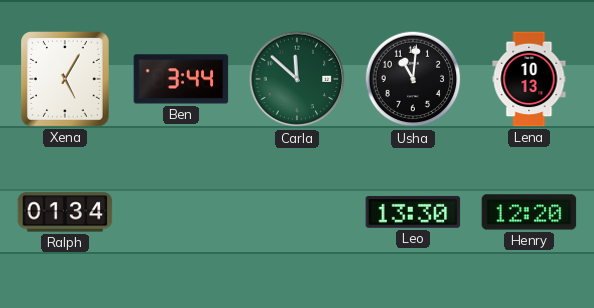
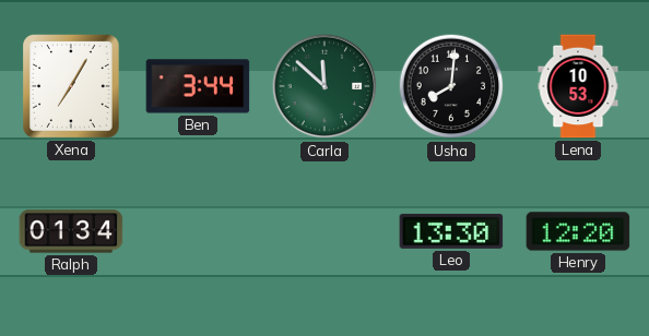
Xena: 5:05 -> 7:05 (72, 87)
Usha: 11:01 -> 8:01 (451, 86)
Lena: 10:13 -> 10:53 (578, 86)
